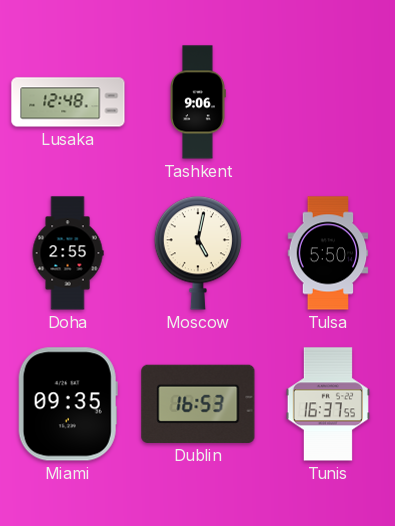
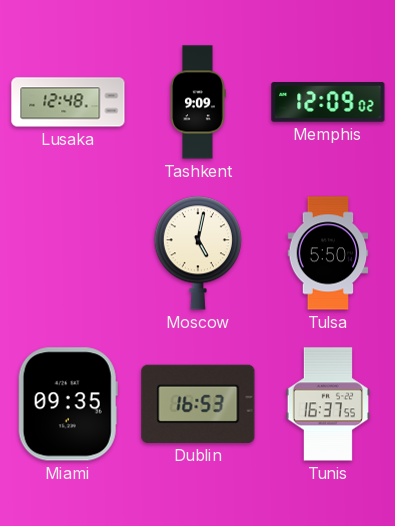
Tashkent: 9:06 -> 9:09 (198, 102)
Memphis: none -> 12:09 (328, 102)
Doha: 2:55 -> none (68, 253)
